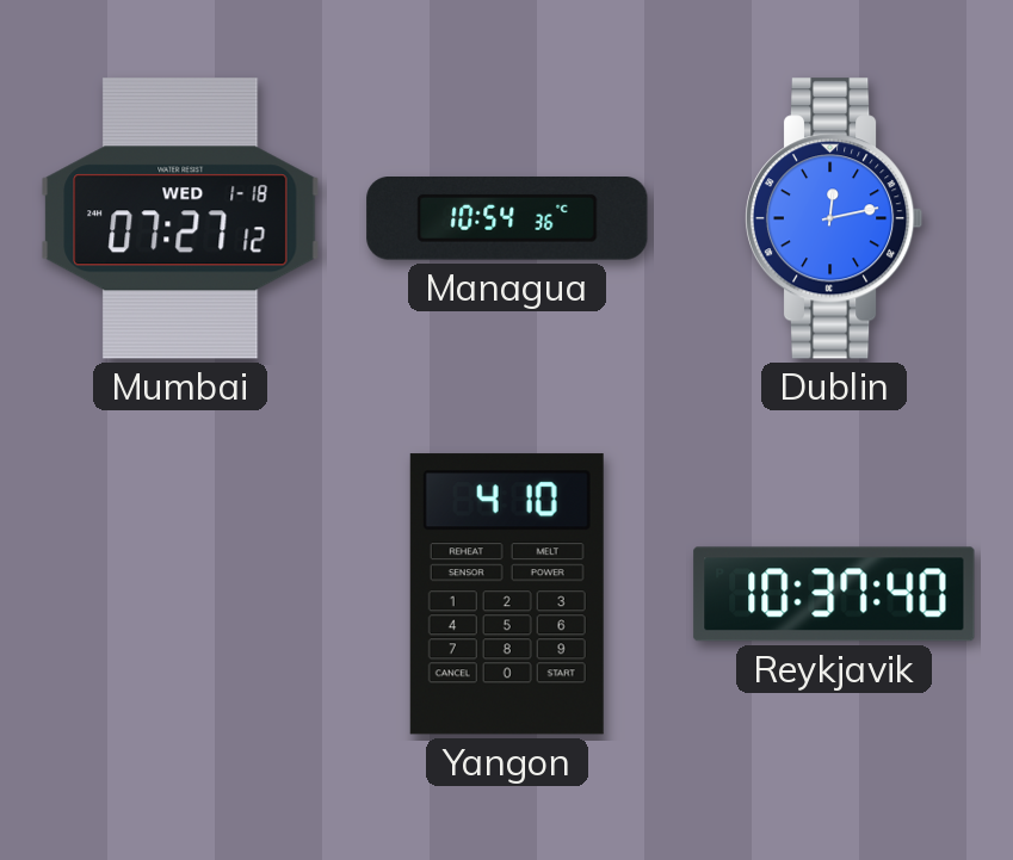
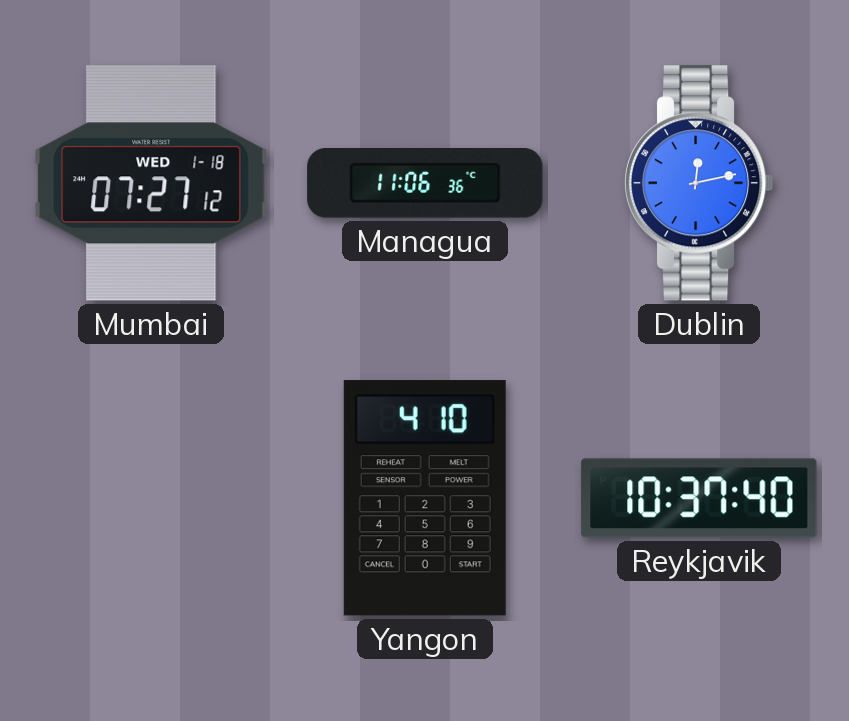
Managua: 10:54 -> 11:06 (425, 184)
